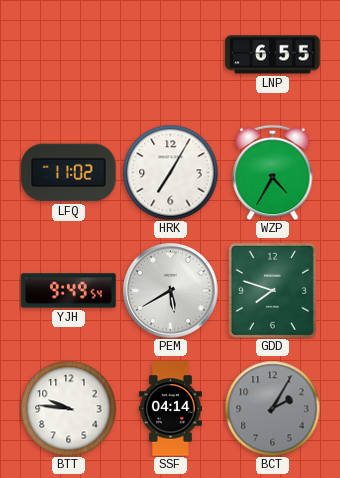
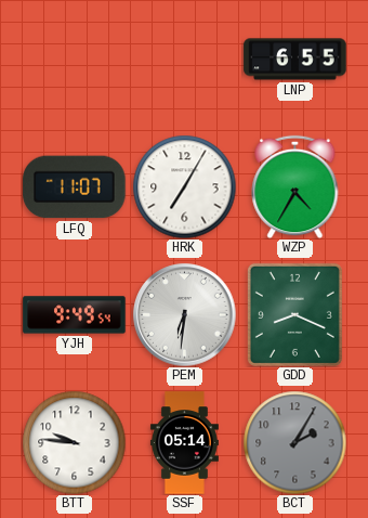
LFQ: 11:02 -> 11:07 (75, 187)
PEM: 5:40 -> 6:31 (185, 315)
GDD: 7:48 -> 8:19 (294, 314)
SSF: 04:14 -> 05:14 (184, 443)
